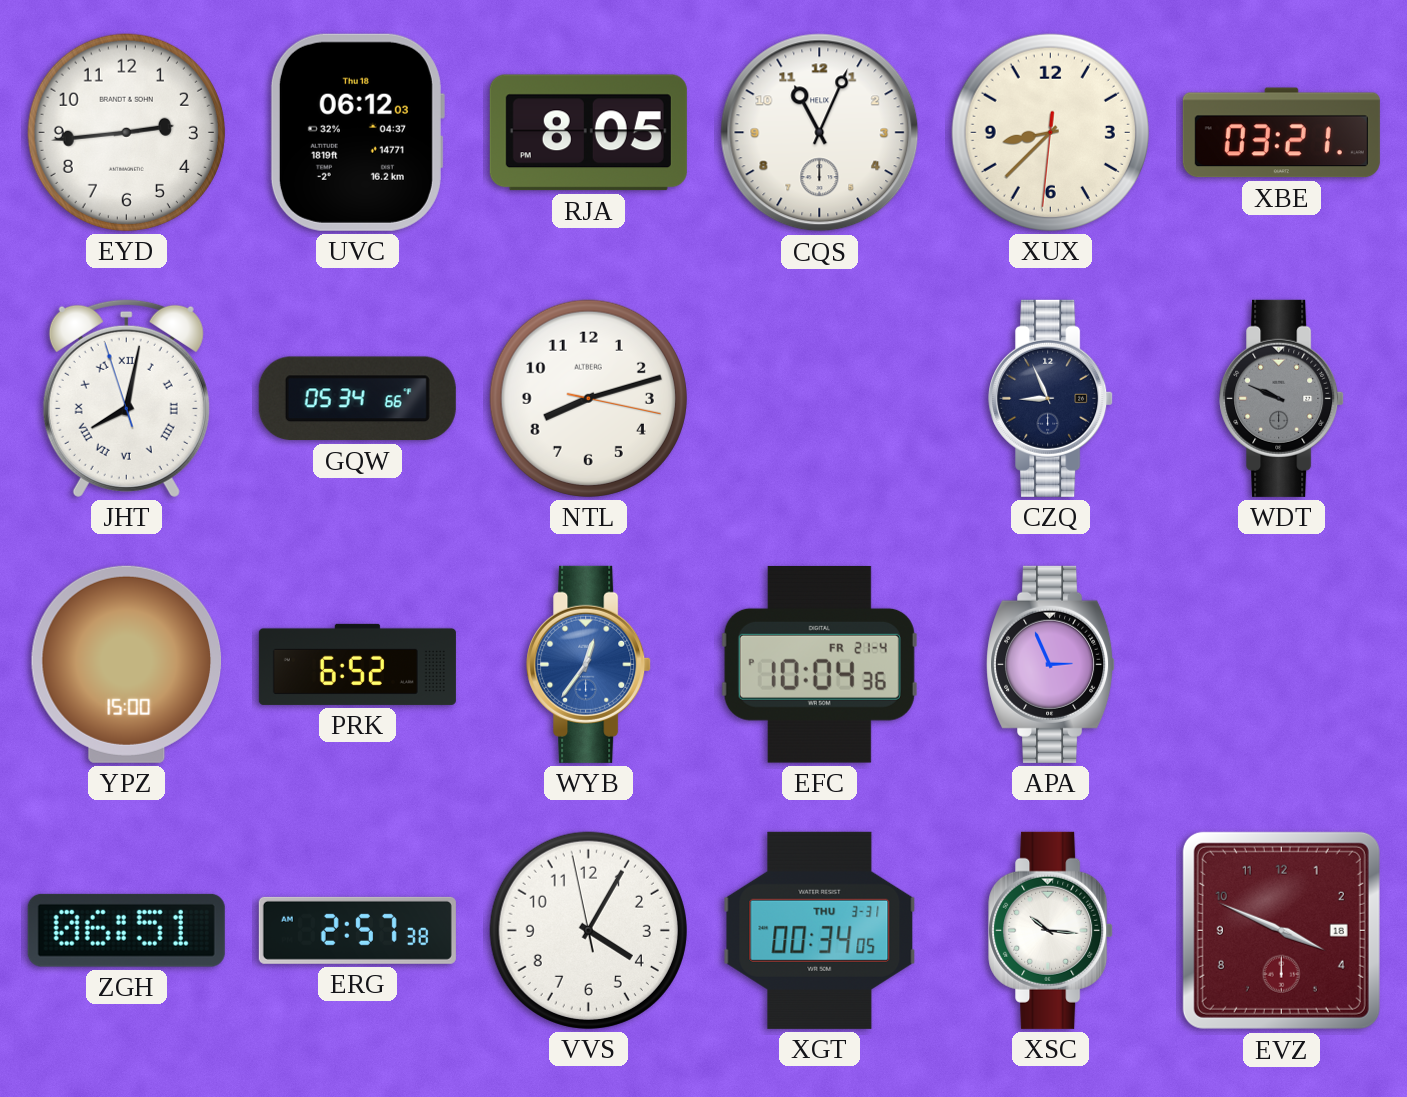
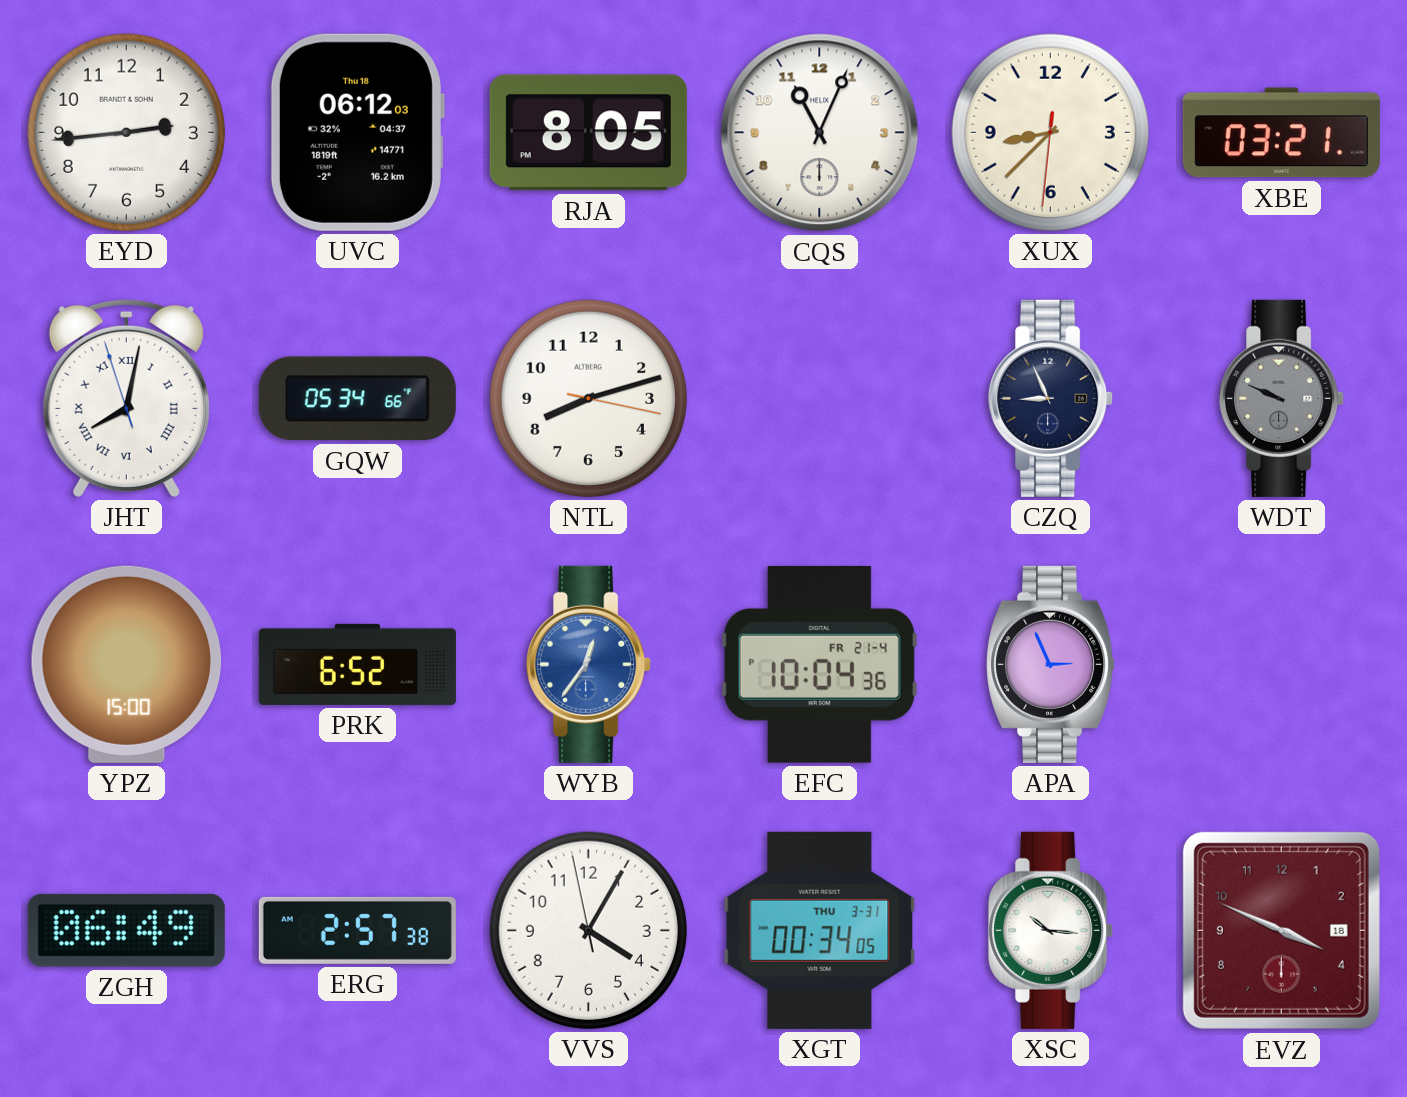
ZGH: 06:51 -> 06:49 (126, 930)
